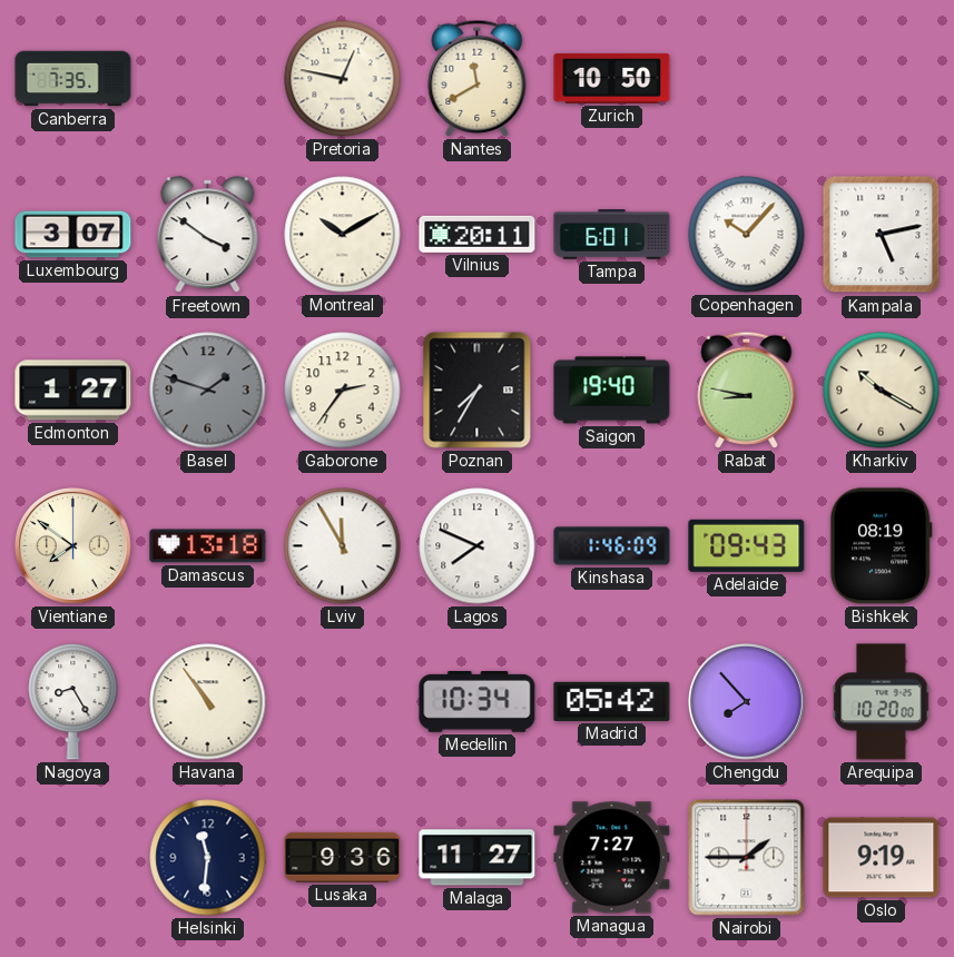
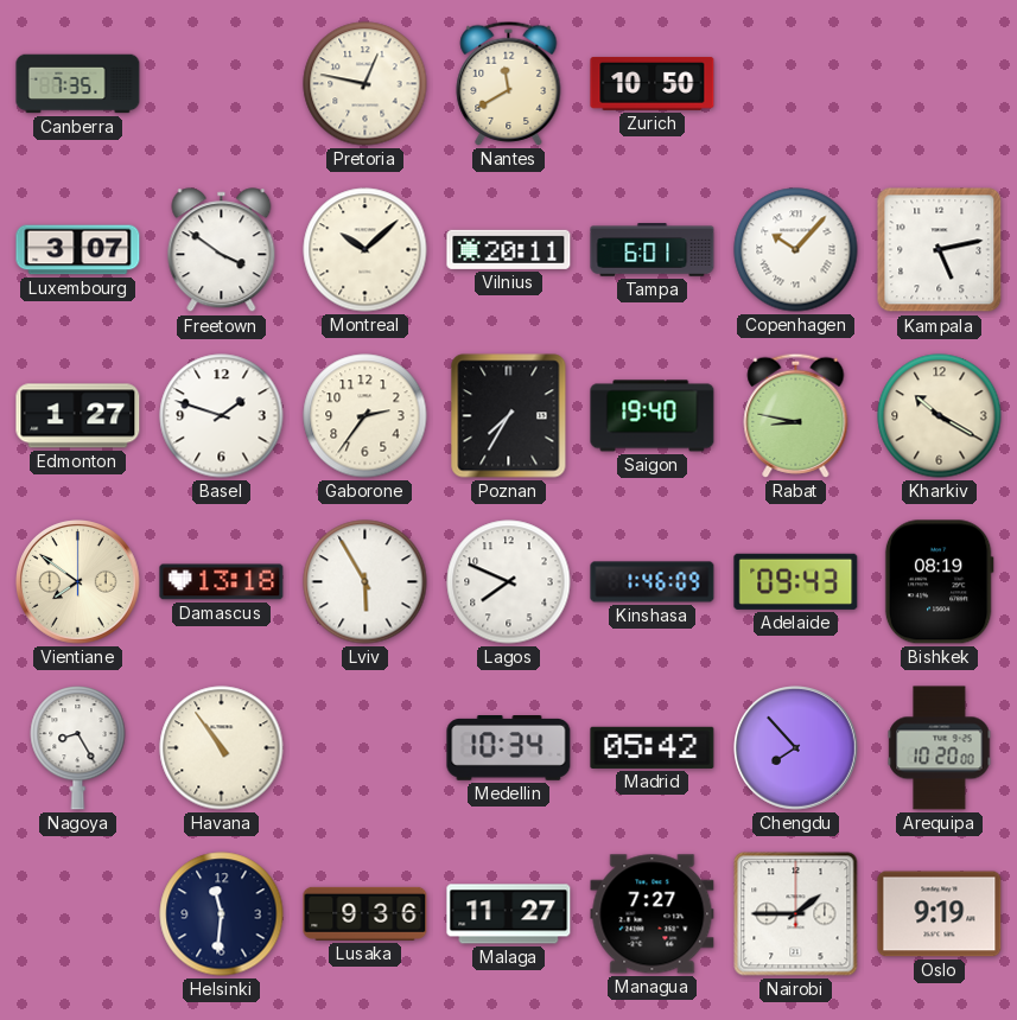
Montreal: 10:10 -> 10:08 (366, 250)
Basel dial: grey -> white (222, 416)
Lviv: 11:55 -> 5:55 (366, 582)
